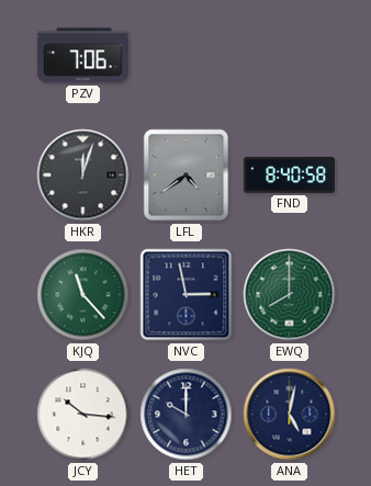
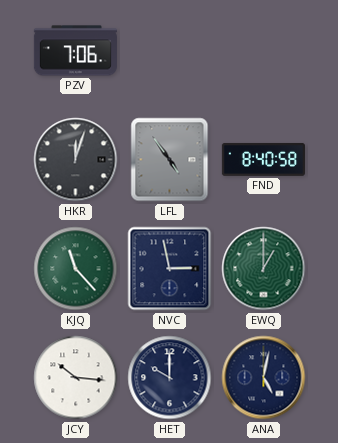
LFL: 4:39 -> 4:54 (170, 160)
EWQ: 8:00 -> 1:00 (264, 269)
